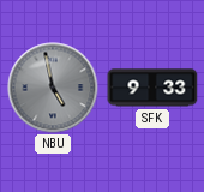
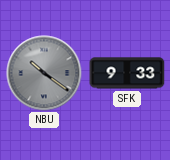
NBU: 4:58 -> 10:21 (44, 73)
